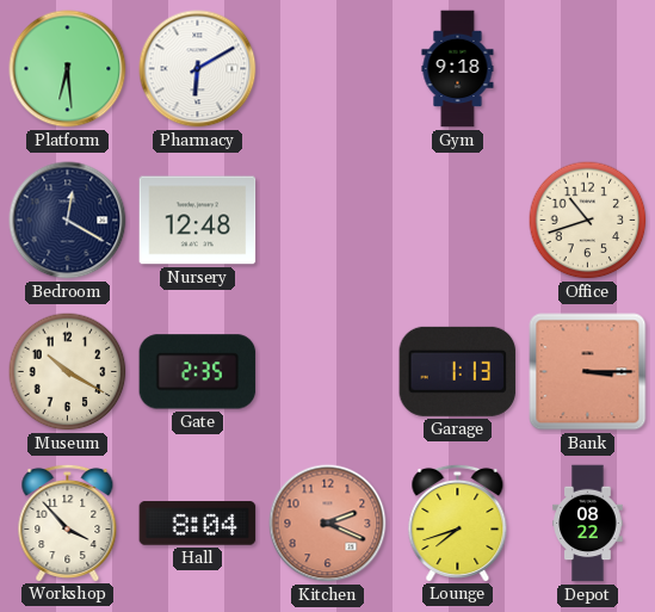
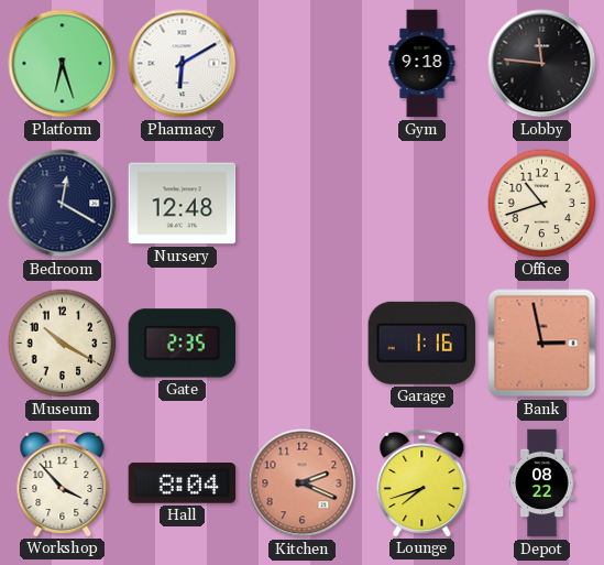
Platform: 6:29 -> 6:27 (63, 64)
Lobby: none -> 11:46 (542, 64)
Garage: 1:13 -> 1:16 (422, 343)
Bank: 3:15 -> 2:58 (542, 344)
